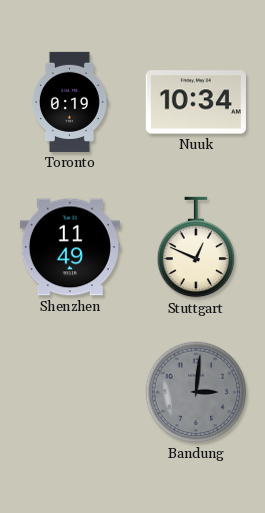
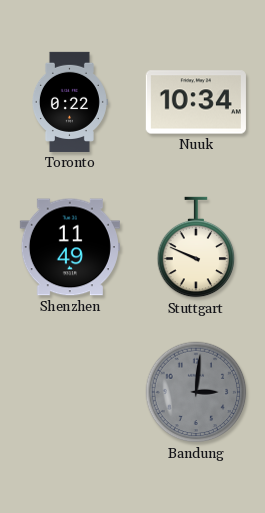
Toronto: 0:19 -> 0:22 (69, 102)
Stuttgart: 12:49 -> 9:49 (196, 247)
